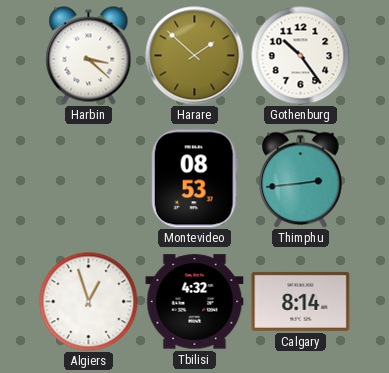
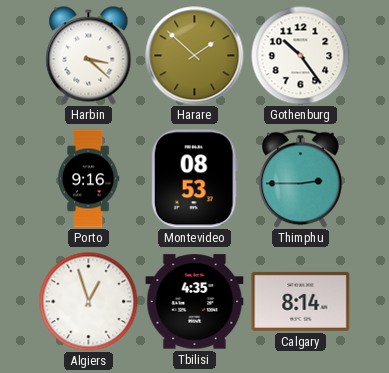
Porto: none -> 9:16 (88, 179)
Thimphu: 2:44 -> 2:45 (301, 178)
Tbilisi: 4:32 -> 4:35 (195, 302)
